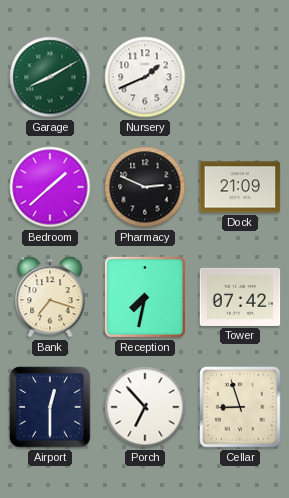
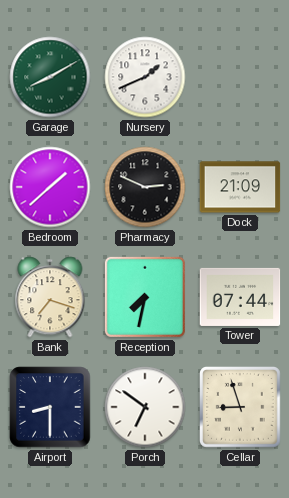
Tower: 07:42 -> 07:44 (240, 297)
Airport: 12:30 -> 8:30 (50, 407)
Porch: 6:53 -> 6:51 (145, 407)
